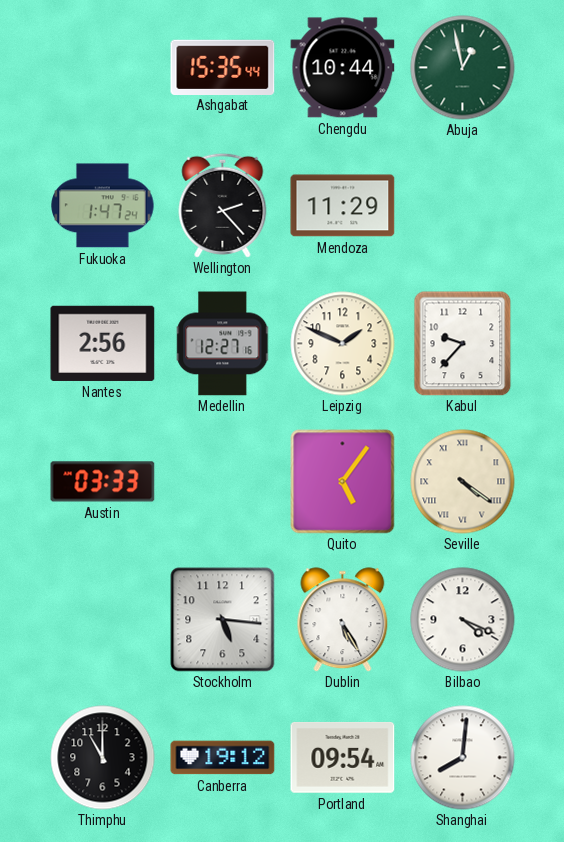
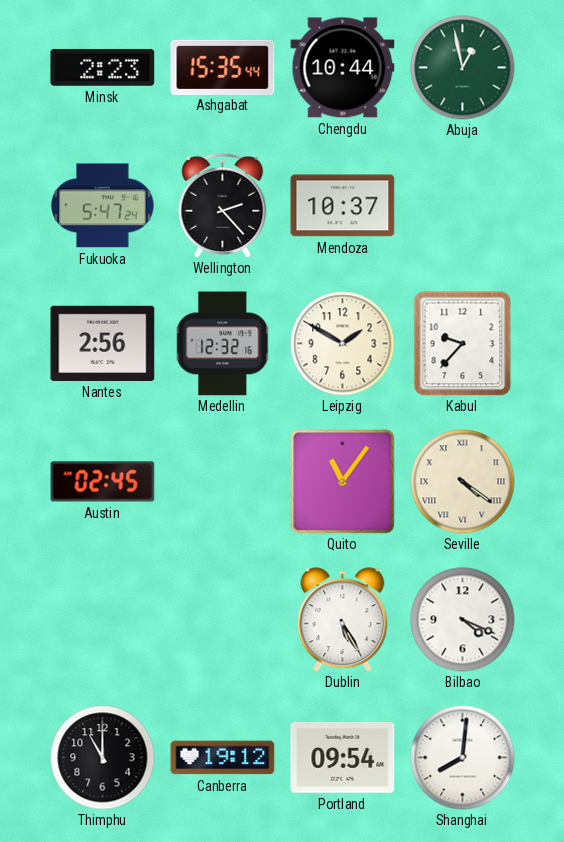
Minsk: none -> 2:23 (103, 67)
Fukuoka: 1:47 -> 5:47 (103, 206)
Mendoza: 11:29 -> 10:37 (343, 206)
Medellin: 12:27 -> 12:32 (223, 344)
Leipzig: 1:49 -> 1:50 (343, 344)
Austin: 03:33 -> 02:45 (103, 482)
Quito: 5:06 -> 11:06 (343, 482)
Stockholm: 5:16 -> none (223, 620)
